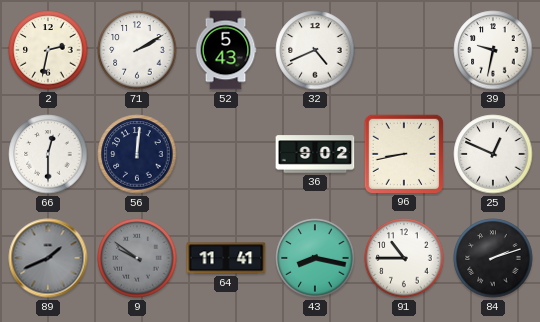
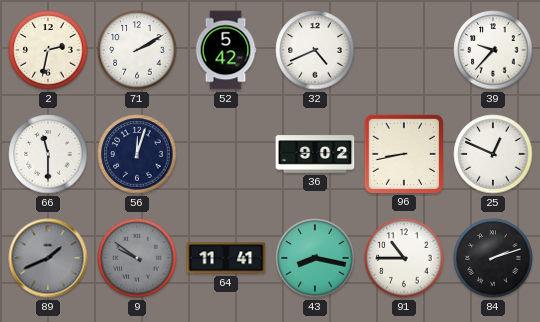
52: 5:43 -> 5:42 (226, 50)
39: 9:32 -> 9:37 (493, 50)
66: 12:30 -> 11:30 (48, 154)
56: 12:01 -> 12:03 (137, 154)
